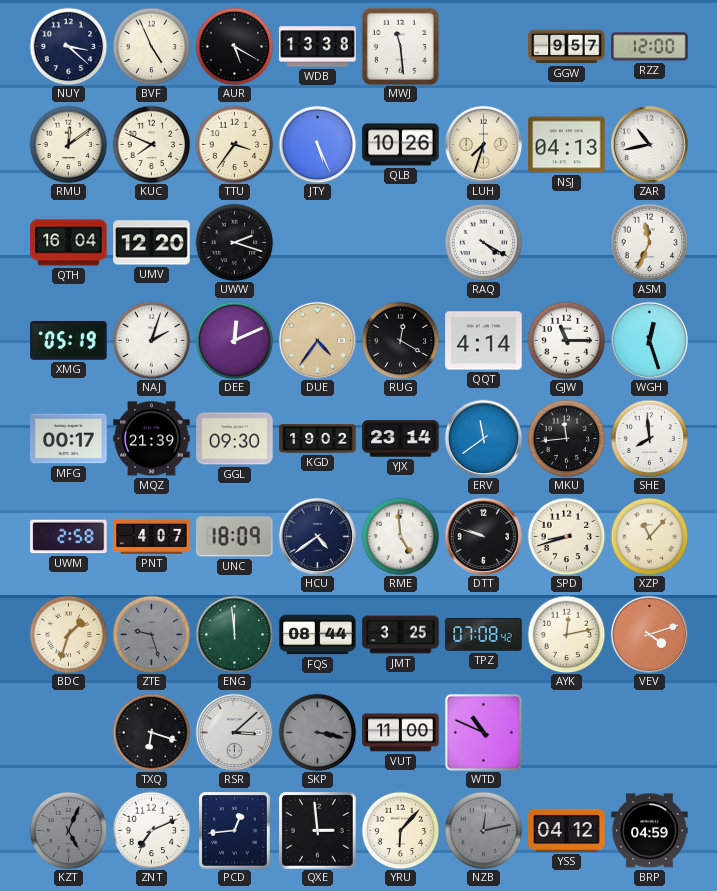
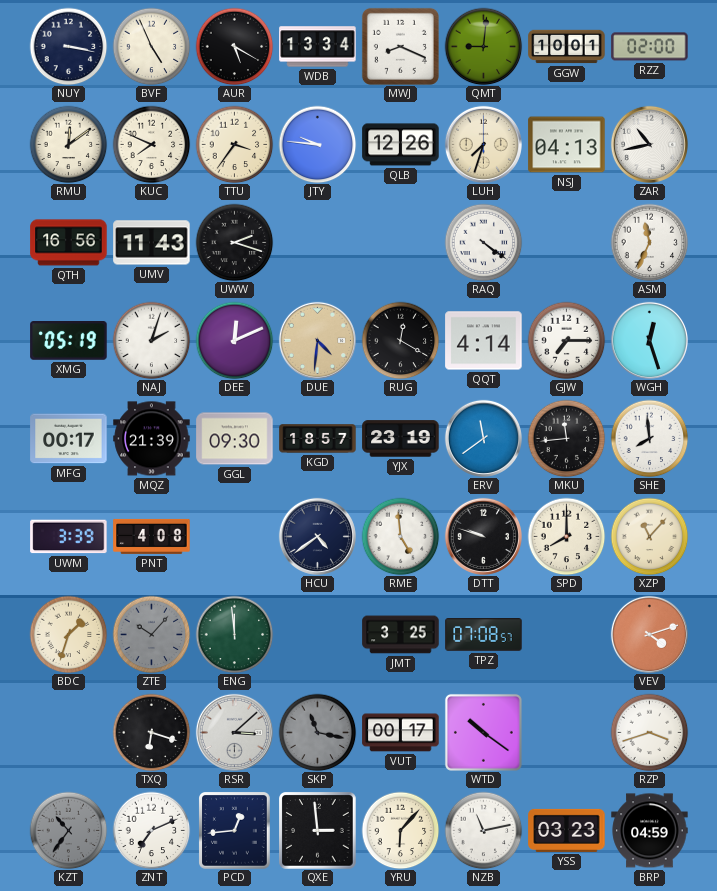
NUY: 3:22 -> 3:17 (68, 46)
WDB: 13:38 -> 13:34 (318, 47)
MWJ: 11:29 -> 8:19 (400, 46)
QMT: none -> 9:01 (483, 46)
GGW: 9:57 -> 10:01 (567, 47)
RZZ: 12:00 -> 02:00 (650, 47)
JTY: 5:26 -> 9:46 (317, 144)
QLB: 10:26 -> 12:26 (401, 145)
QTH: 16:04 -> 16:56 (69, 243)
UMV: 12:20 -> 11:43 (152, 243)
RAQ: 4:20 -> 4:21 (483, 242)
DUE: 4:36 -> 4:31 (317, 340)
GJW: 11:15 -> 7:15 (566, 340)
KGD: 19:02 -> 18:57 (318, 439)
YJX: 23:14 -> 23:19 (401, 439)
UWM: 2:58 -> 3:39 (69, 537)
PNT: 4:07 -> 4:08 (152, 536)
UNC: 18:09 -> none (235, 537)
SPD: 8:42 -> 8:00 (566, 536)
ZTE: 9:27 -> 10:07 (151, 634)
FQS: 08:44 -> none (318, 635)
TPZ: 07:08:42 -> 07:08:57 (484, 635)
AYK: 12:13 -> none (566, 634)
SKP: 3:17 -> 11:17 (317, 732)
VUT: 11:00 -> 00:17 (401, 733)
WTD: 10:49 -> 10:21 (483, 732)
RZP: none -> 3:42 (649, 732)
KZT: 5:04 -> 10:36 (68, 830)
NZB: 12:13 -> 11:13 (483, 830)
NZB dial: grey -> white (483, 830)
YSS: 04:12 -> 03:23 (567, 830)
